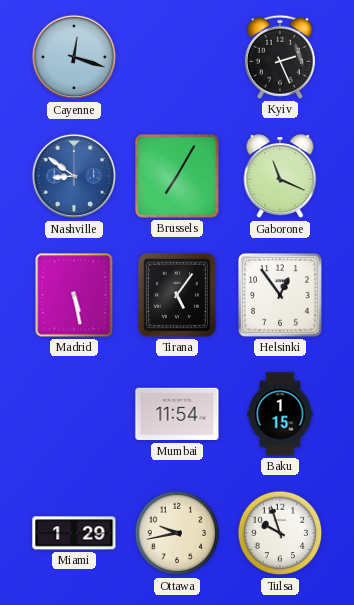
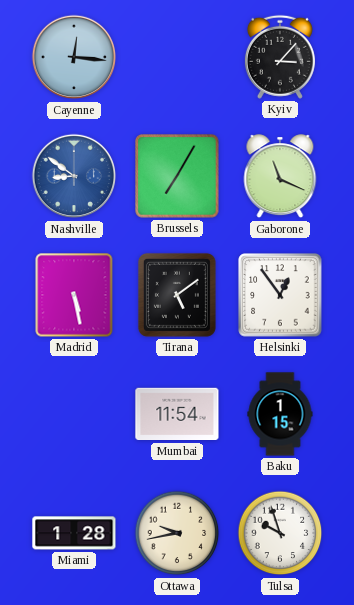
Cayenne: 12:18 -> 12:16 (74, 57)
Kyiv: 2:26 -> 3:07 (280, 57)
Tirana: 5:06 -> 5:09 (177, 295)
Miami: 1:29 -> 1:28 (74, 533)
